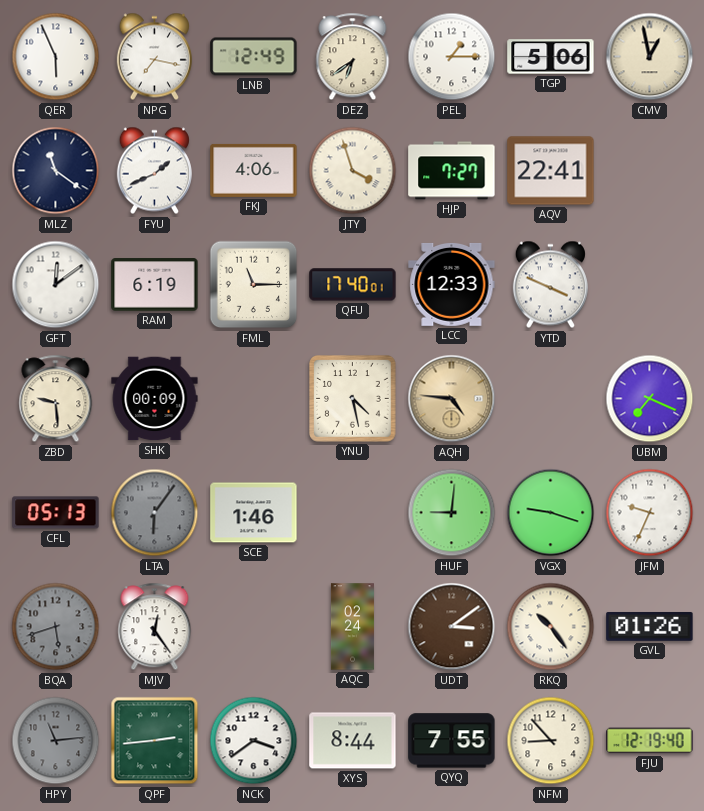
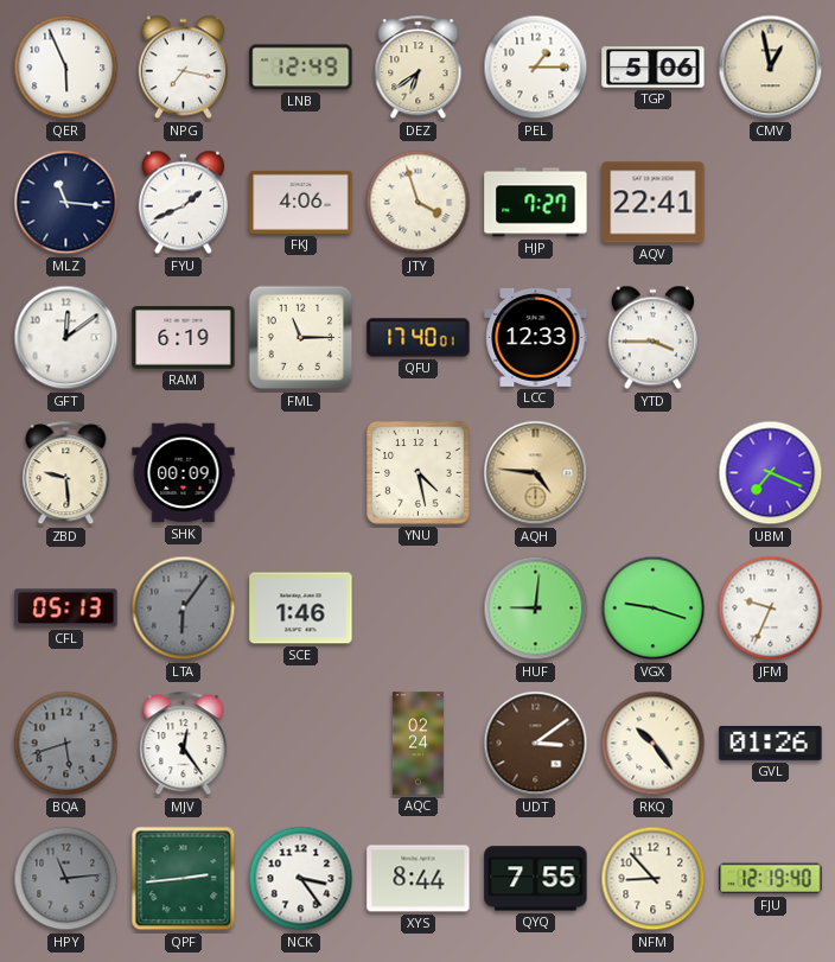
MLZ: 11:21 -> 11:16 (66, 203)
YTD: 3:49 -> 3:45 (652, 338)
NCK: 3:39 -> 3:24 (301, 879)
